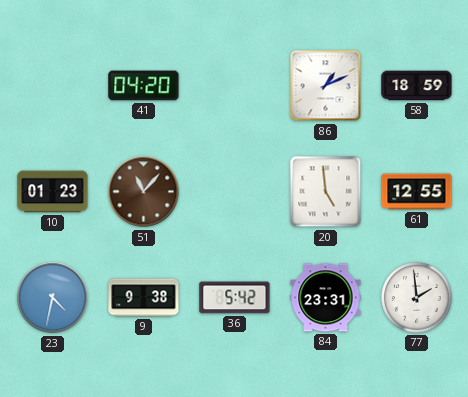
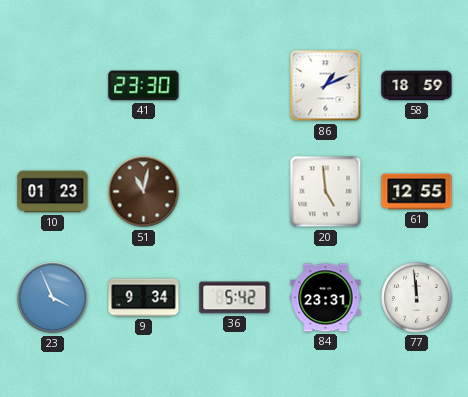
41: 04:20 -> 23:30 (144, 86)
51: 11:07 -> 11:02 (144, 192)
23: 4:32 -> 3:56 (53, 298)
9: 9:38 -> 9:34 (144, 298)
77: 1:59 -> 11:59 (417, 298)
